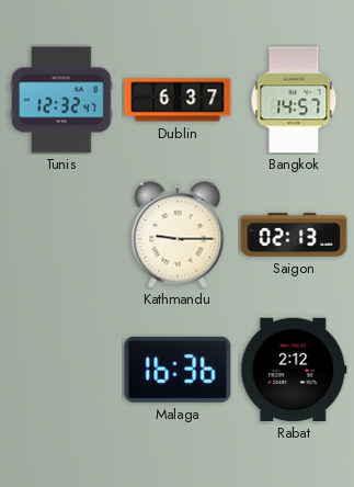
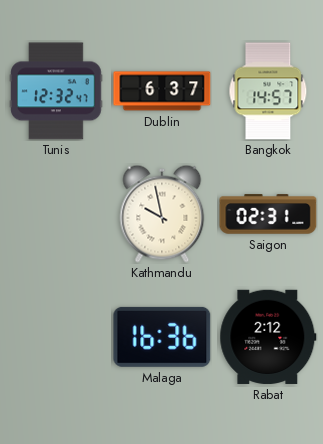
Kathmandu: 9:15 -> 9:58 (162, 214)
Saigon: 02:13 -> 02:31 (268, 214)
